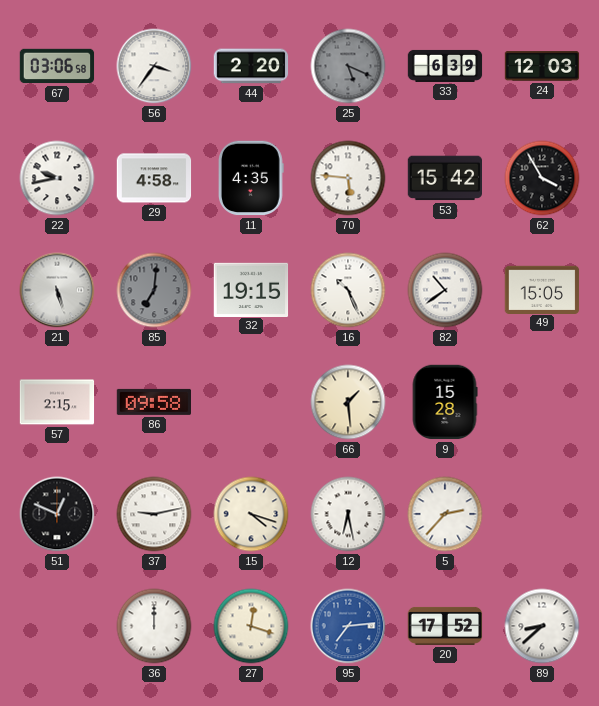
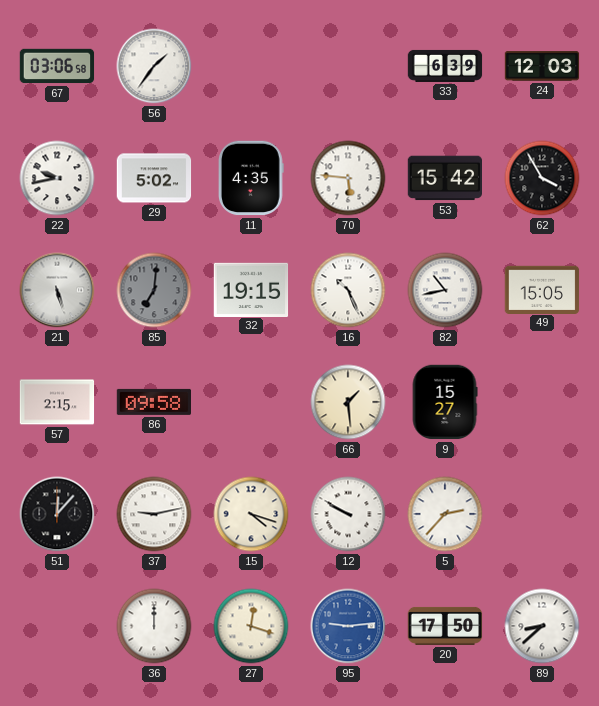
56: 3:36 -> 1:36 (154, 66)
44: 2:20 -> none (251, 66)
25: 5:19 -> none (348, 66)
29: 4:58 -> 5:02 (154, 178)
82: 10:39 -> 10:43 (445, 290)
9: 15:28 -> 15:27 (445, 402)
51: 12:49 -> 12:07 (57, 514)
12: 6:28 -> 9:50 (348, 514)
95: 7:14 -> 9:14 (348, 626)
20: 17:52 -> 17:50 (445, 626)
